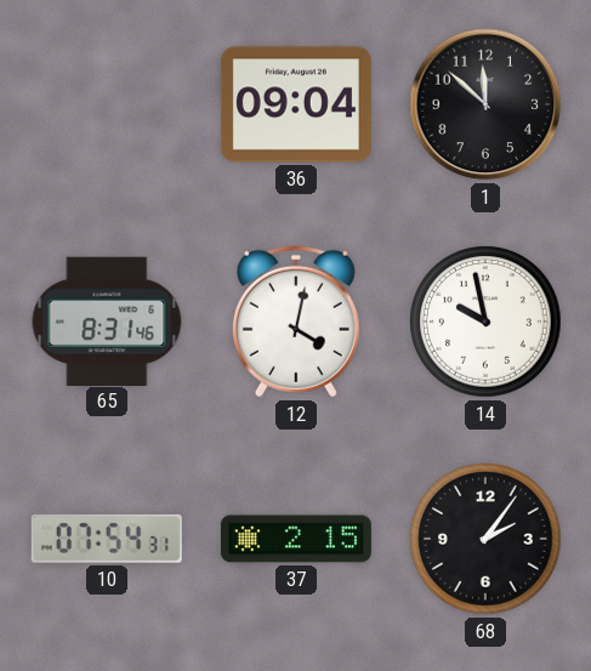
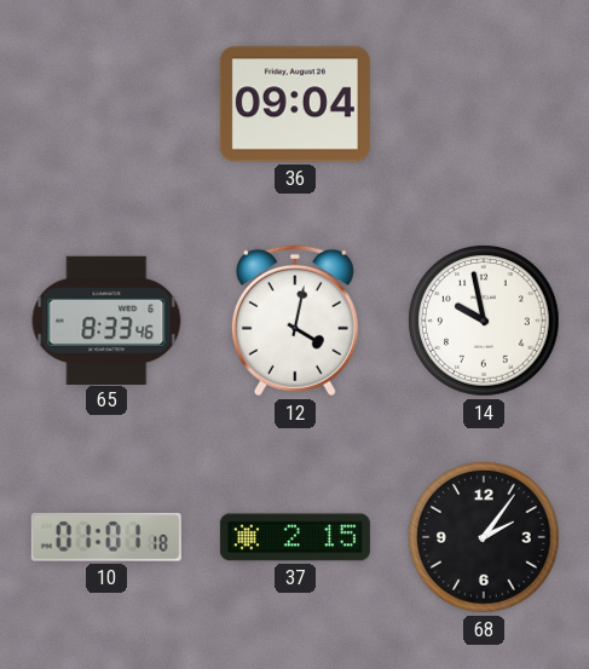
1: 11:52 -> none (485, 104)
65: 8:31 -> 8:33 (106, 319)
10: 07:54 -> 01:01 (106, 537)
